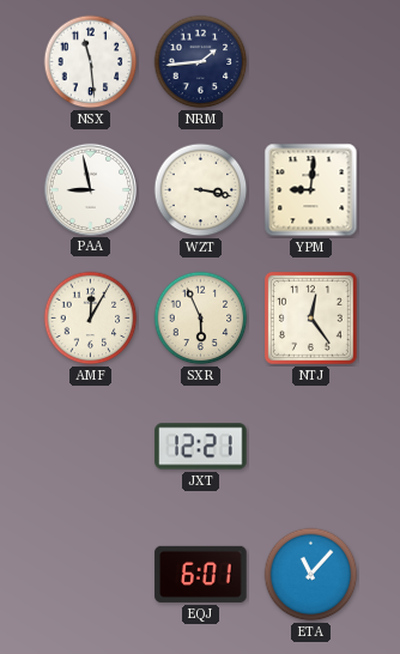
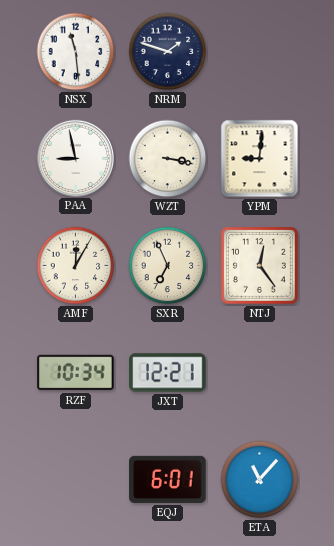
NRM: 1:44 -> 1:48 (168, 52)
SXR: 5:56 -> 6:56 (168, 266)
RZF: none -> 10:34 (76, 373)
